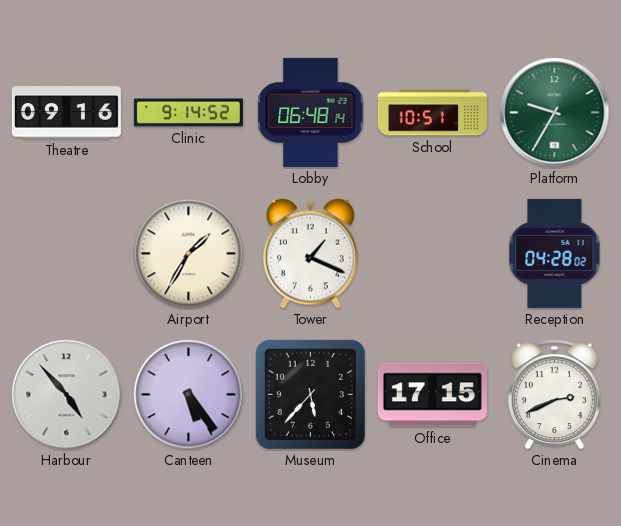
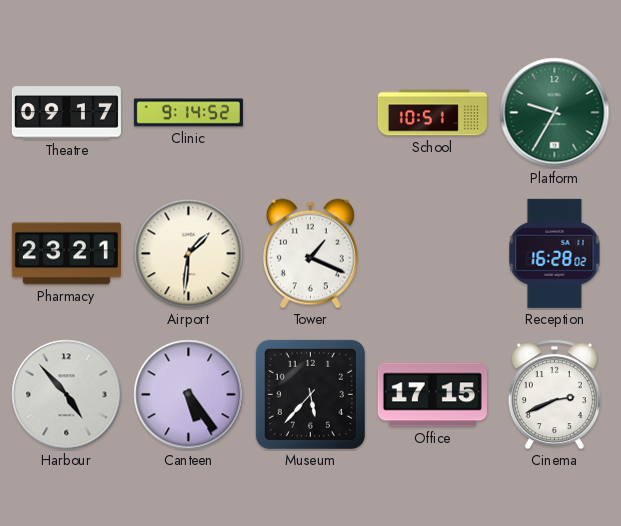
Theatre: 09:16 -> 09:17 (66, 113)
Lobby: 06:48 -> none (311, 112)
Pharmacy: none -> 23:21 (66, 254)
Airport: 1:35 -> 1:31 (189, 254)
Reception: 04:28 -> 16:28 (555, 253)
